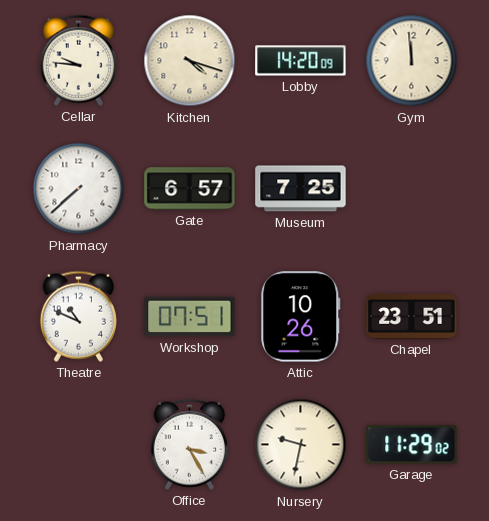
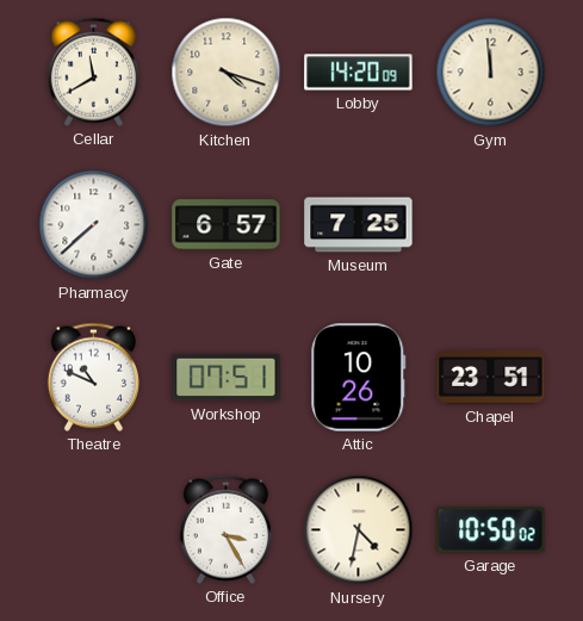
Cellar: 9:46 -> 11:40 (93, 72)
Nursery: 9:32 -> 4:32 (359, 530)
Garage: 11:29 -> 10:50 (491, 530)
